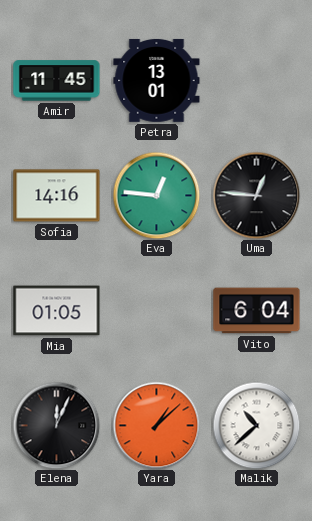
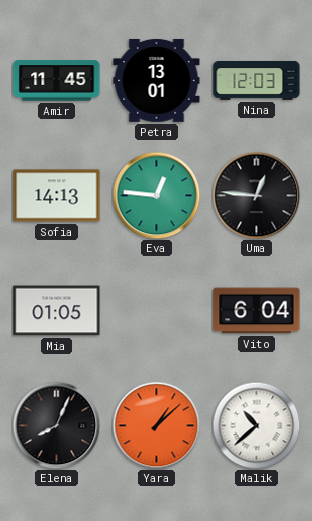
Nina: none -> 12:03 (257, 80)
Sofia: 14:16 -> 14:13 (57, 196)
Elena: 12:04 -> 8:04 (56, 425)
